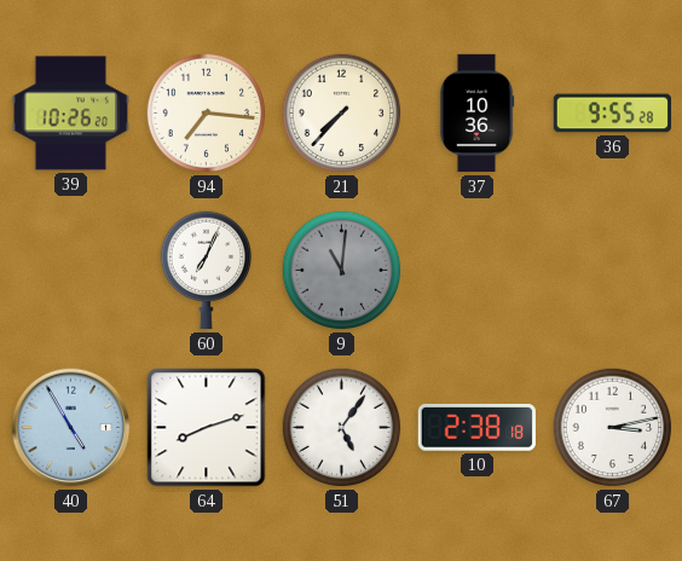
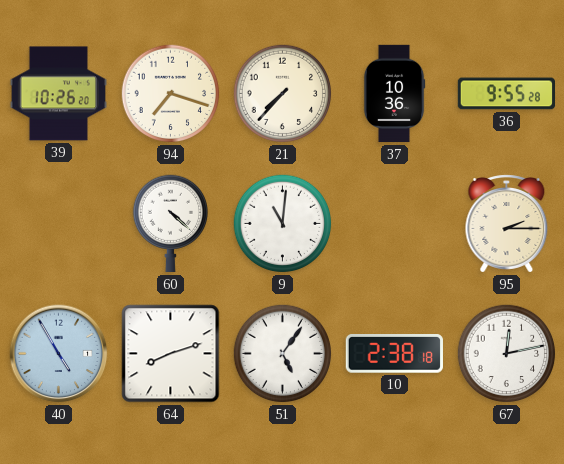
94: 7:16 -> 7:18 (171, 94)
60: 7:04 -> 4:22 (170, 224)
9 dial: grey -> white (283, 224)
95: none -> 2:15 (507, 224)
67: 3:13 -> 12:13 (507, 354)
